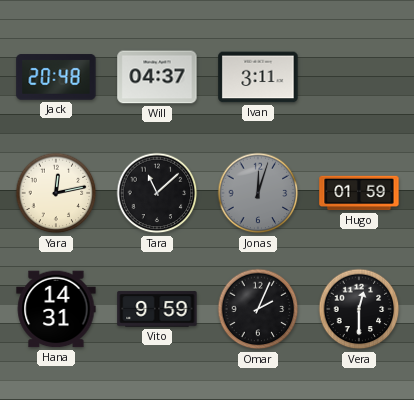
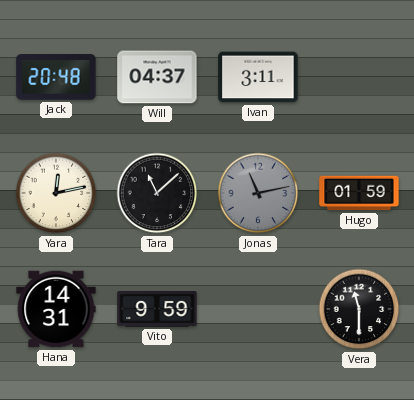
Jonas: 12:03 -> 11:13 (258, 193)
Omar: 2:04 -> none (258, 309)
Vera: 12:30 -> 11:30 (359, 309)
